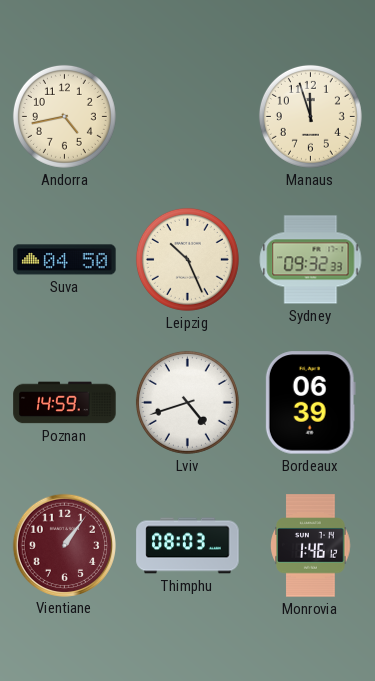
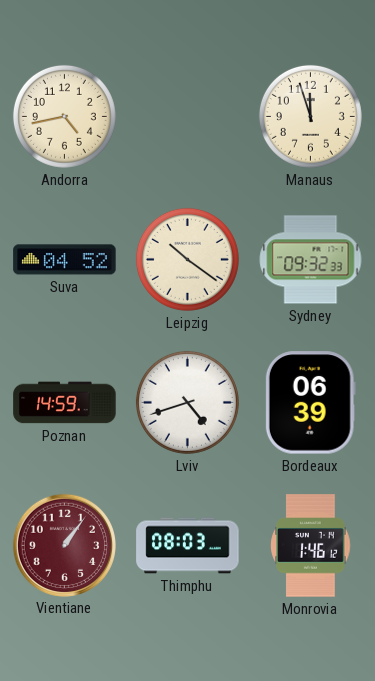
Suva: 04:50 -> 04:52 (65, 260)
Leipzig: 10:26 -> 10:21 (187, 259)
